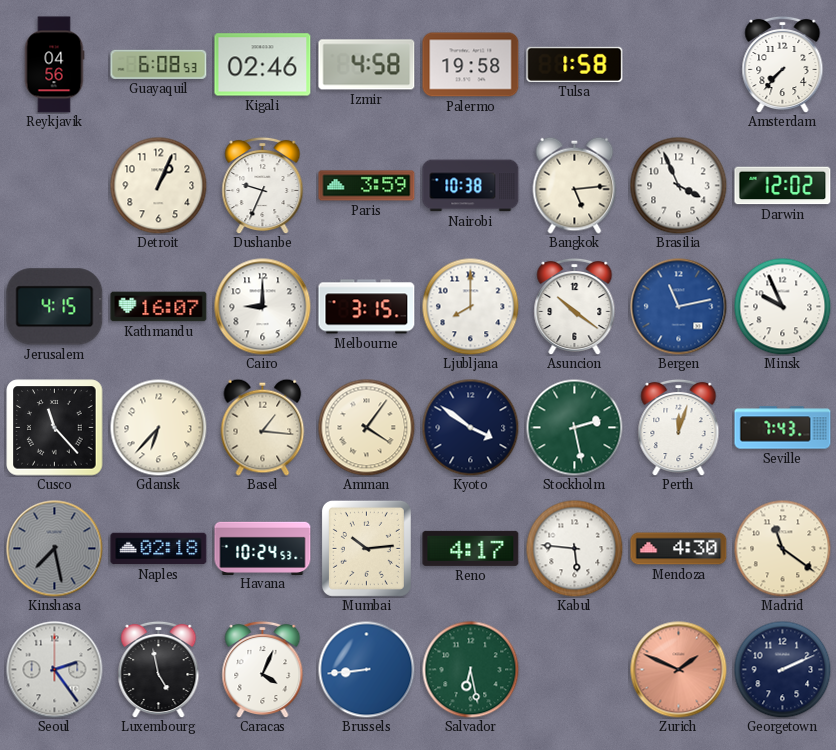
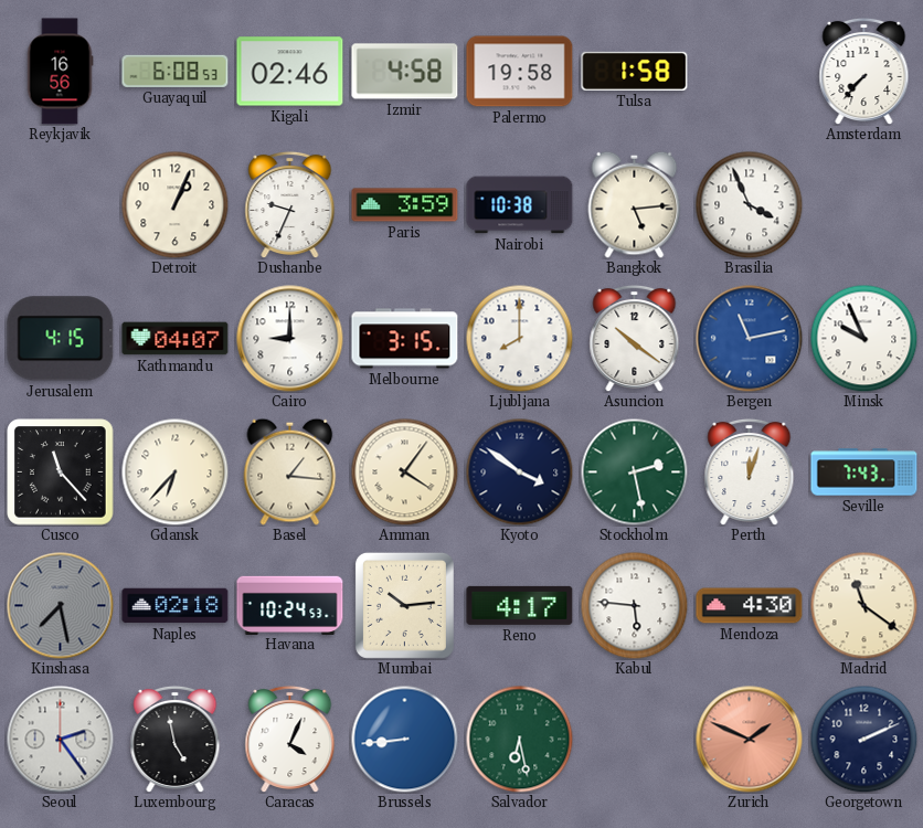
Reykjavik: 04:56 -> 16:56 (60, 72)
Darwin: 12:02 -> none (783, 186)
Kathmandu: 16:07 -> 04:07 (176, 339)
